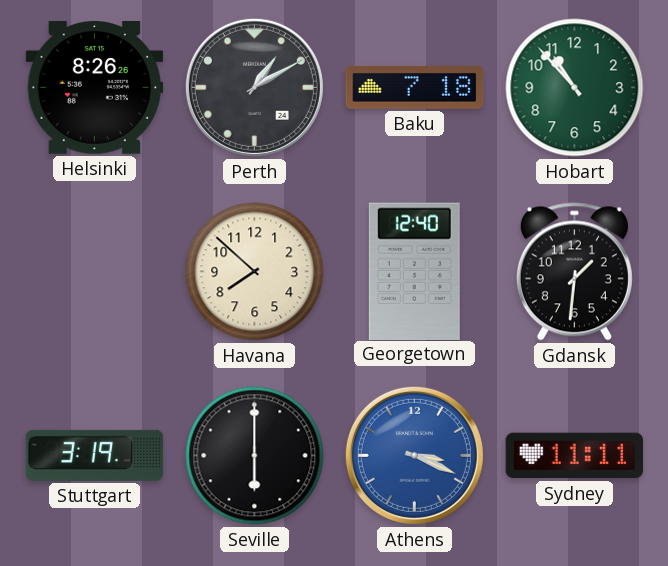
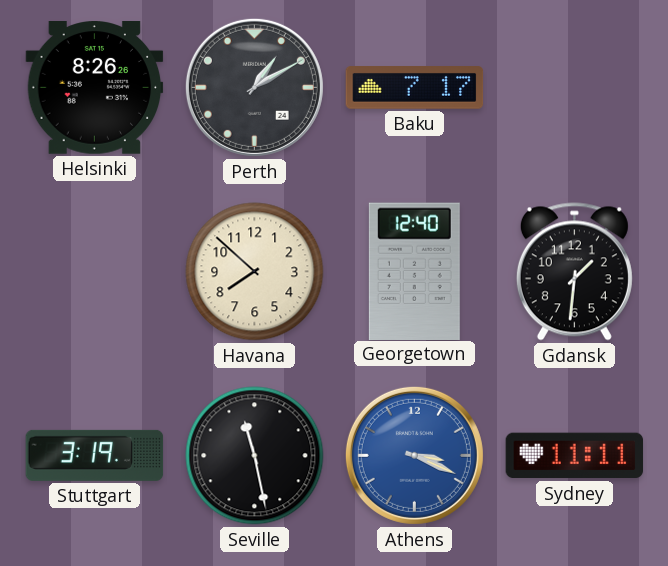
Baku: 7:18 -> 7:17 (415, 88)
Hobart: 10:53 -> none (575, 88)
Seville: 6:00 -> 11:28 (255, 456)
